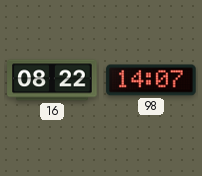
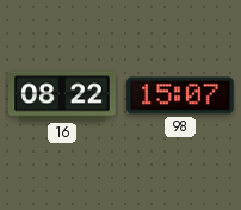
98: 14:07 -> 15:07 (180, 95)
